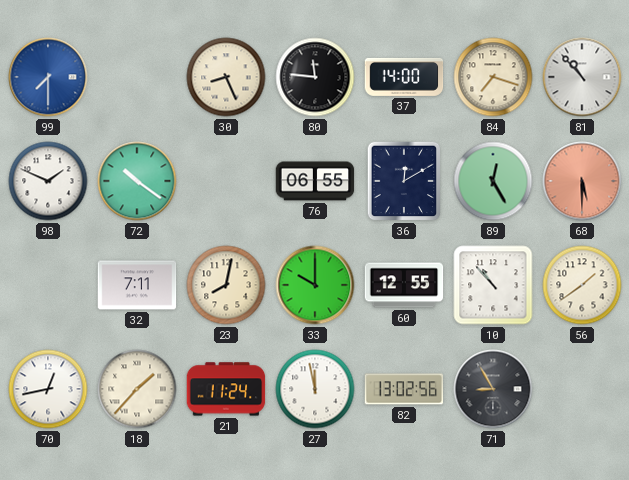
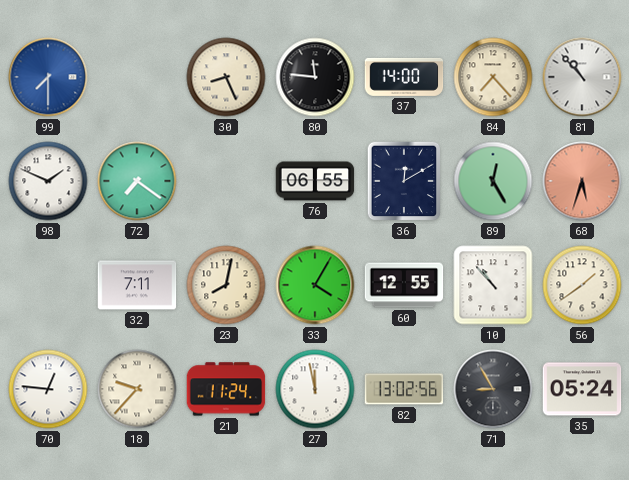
84: 7:18 -> 7:23 (493, 77)
72: 10:21 -> 7:21 (137, 181)
68: 5:30 -> 5:33 (582, 181)
33: 10:00 -> 4:05 (315, 285)
70: 12:43 -> 12:46 (48, 389)
18: 1:37 -> 9:37 (137, 389)
35: none -> 05:24 (582, 389)
